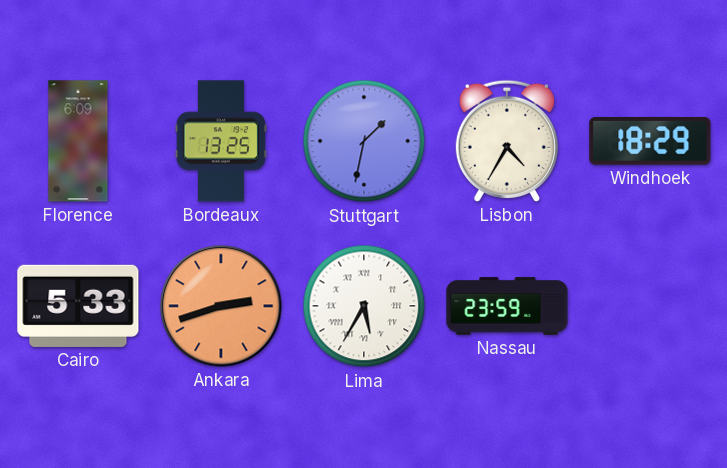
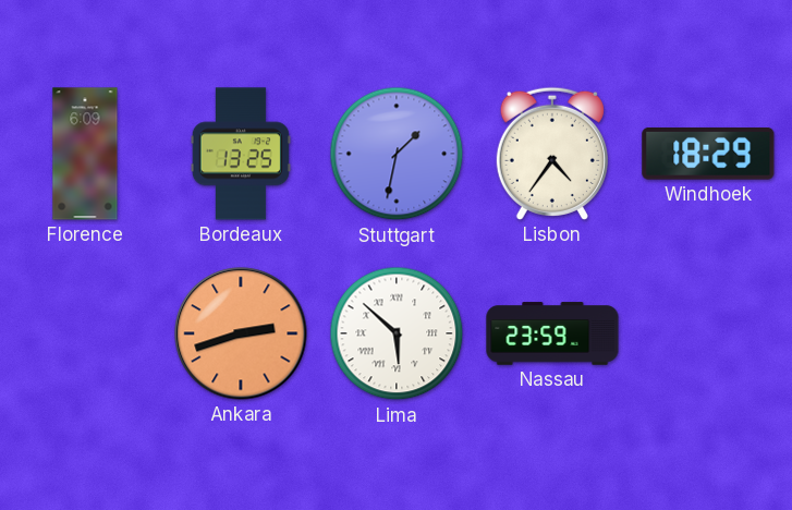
Lisbon: 4:35 -> 4:36 (552, 154)
Cairo: 5:33 -> none (78, 306)
Lima: 5:35 -> 5:52 (397, 333)
